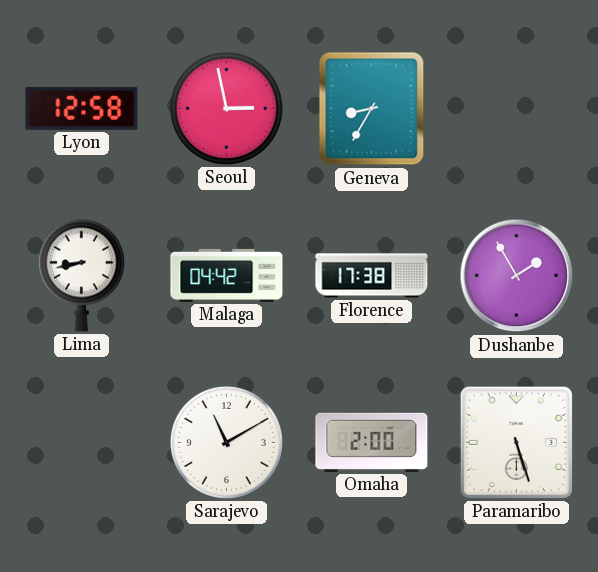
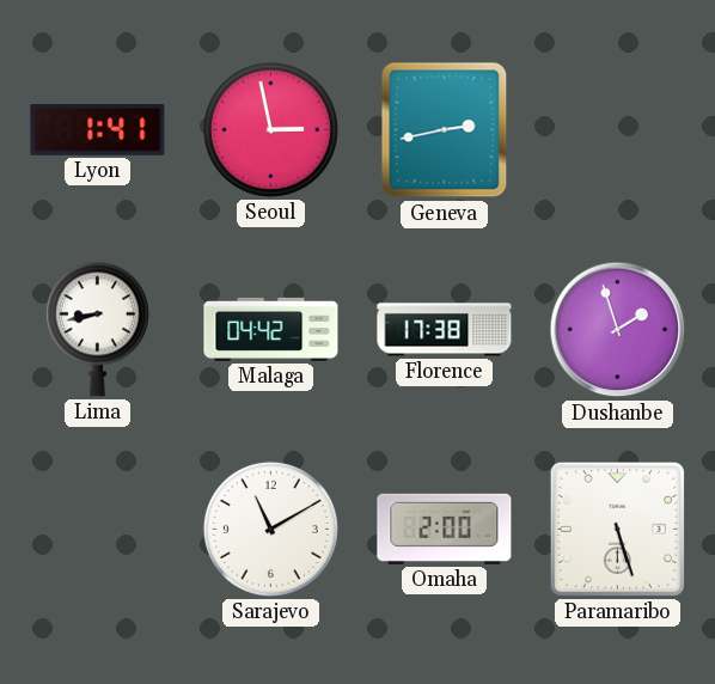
Lyon: 12:58 -> 1:41 (98, 129)
Geneva: 8:35 -> 2:43 (445, 130)
Dushanbe: 1:55 -> 1:57 (618, 330)
